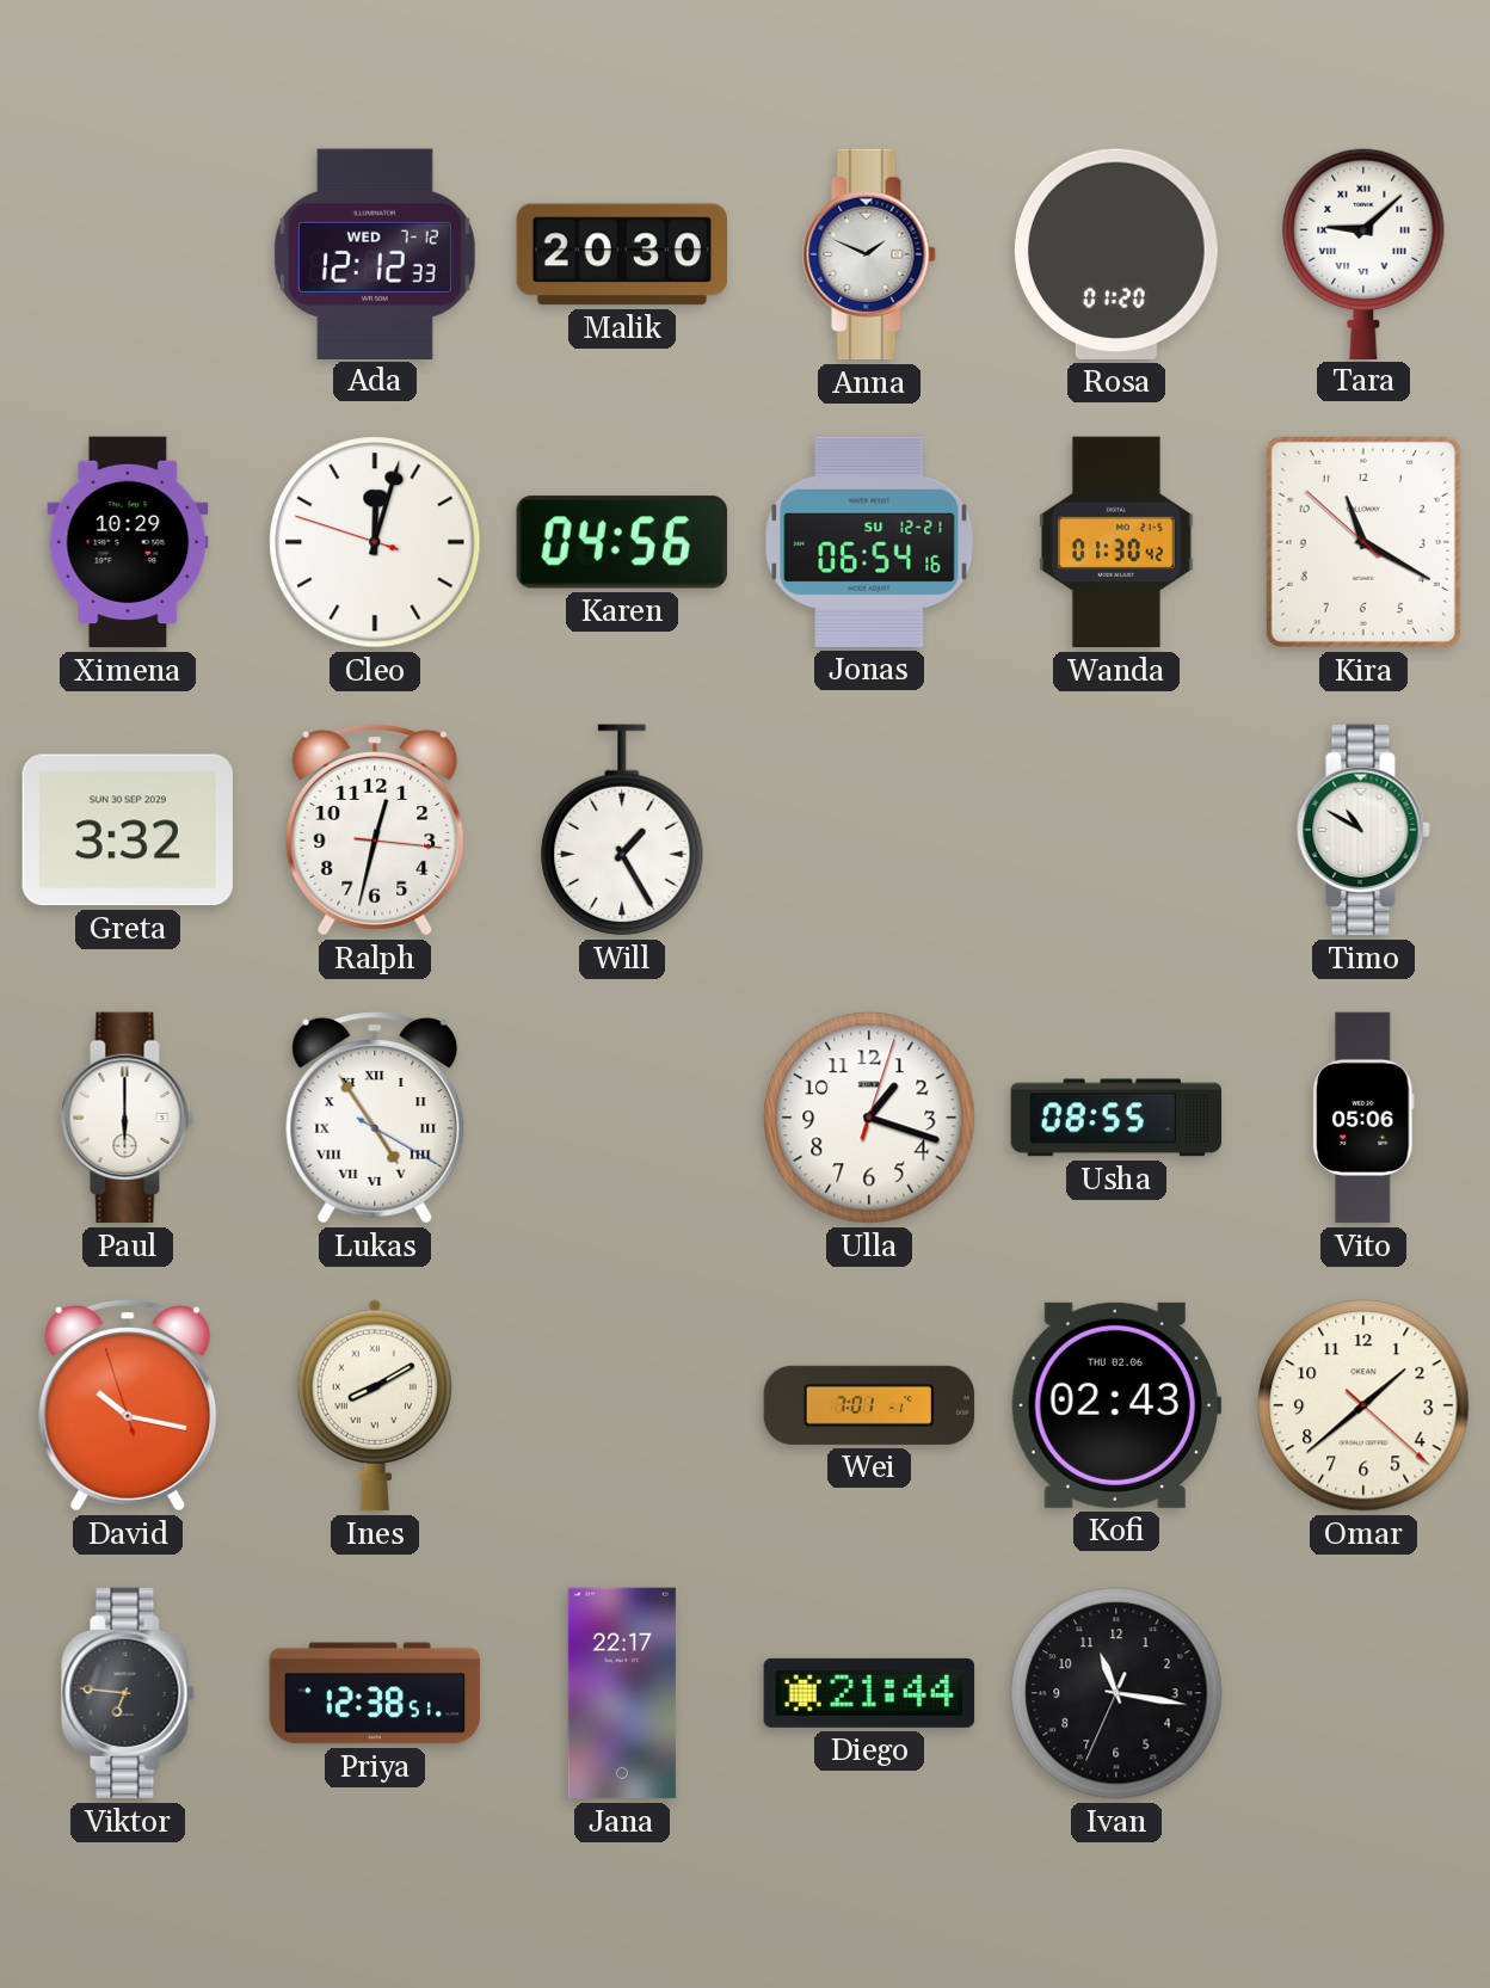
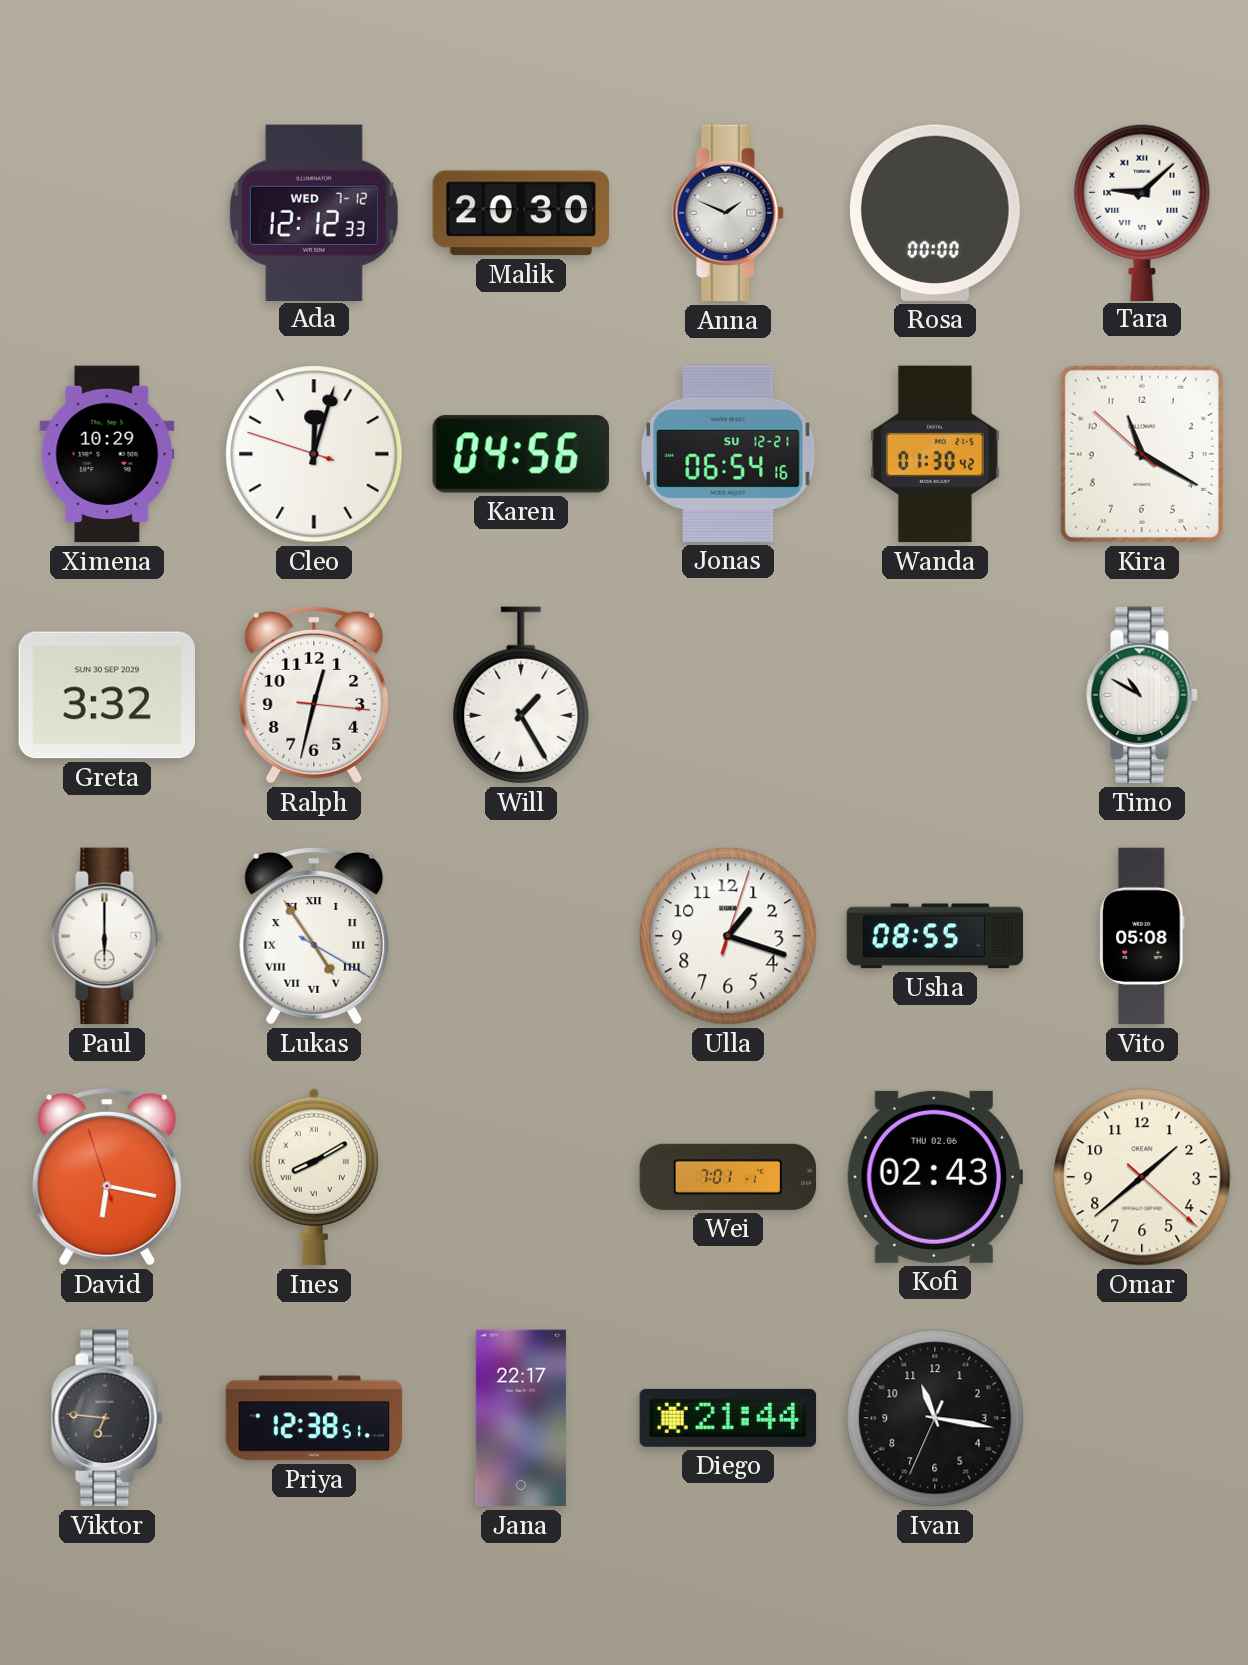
Rosa: 01:20 -> 00:00 (935, 213)
Vito: 05:06 -> 05:08 (1142, 936)
David: 10:16 -> 6:16 (107, 1177)
